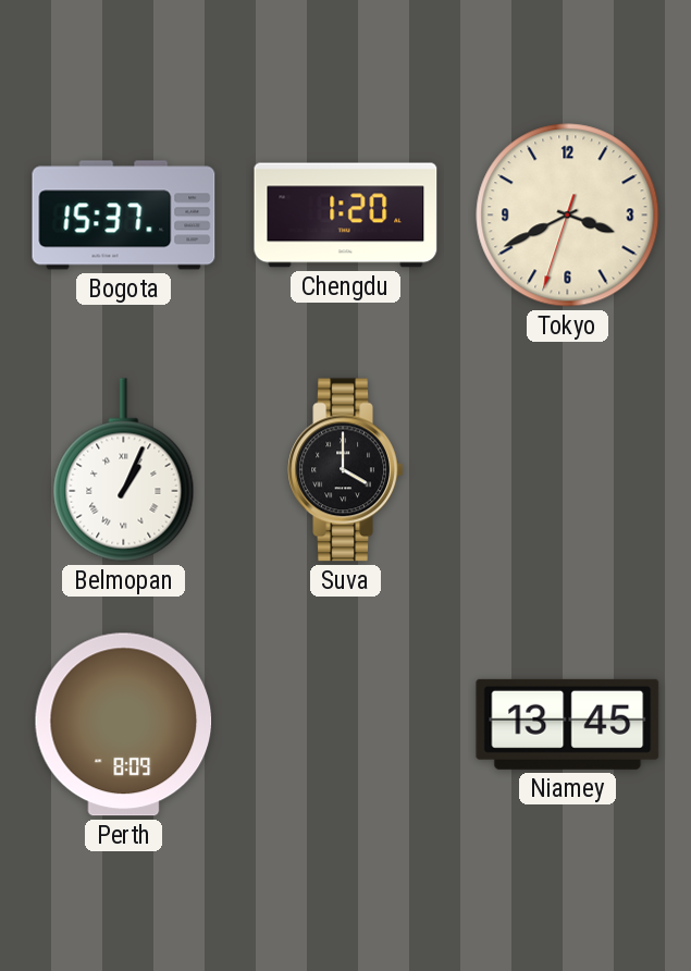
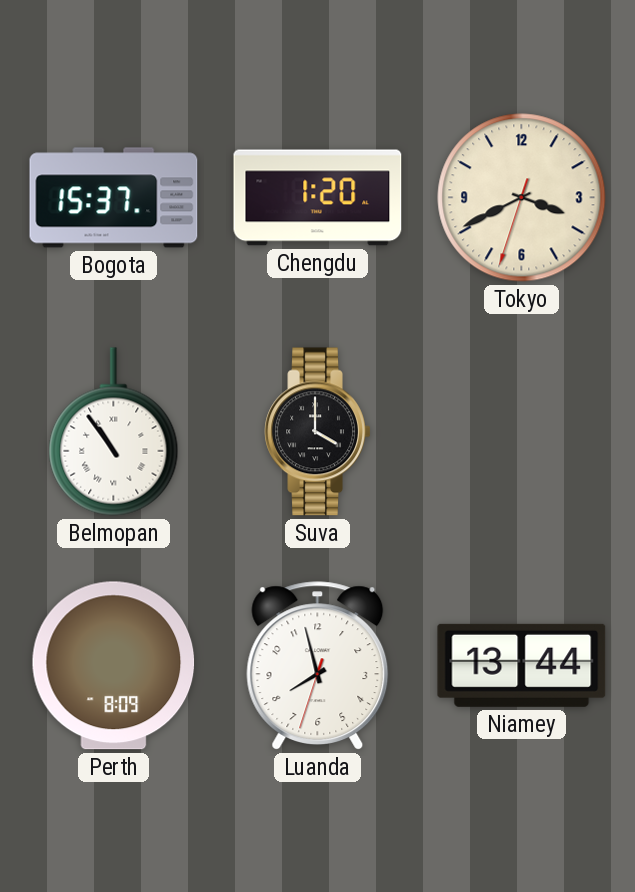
Belmopan: 1:04 -> 10:54 (114, 432)
Luanda: none -> 7:57 (318, 666)
Niamey: 13:45 -> 13:44 (522, 665)
